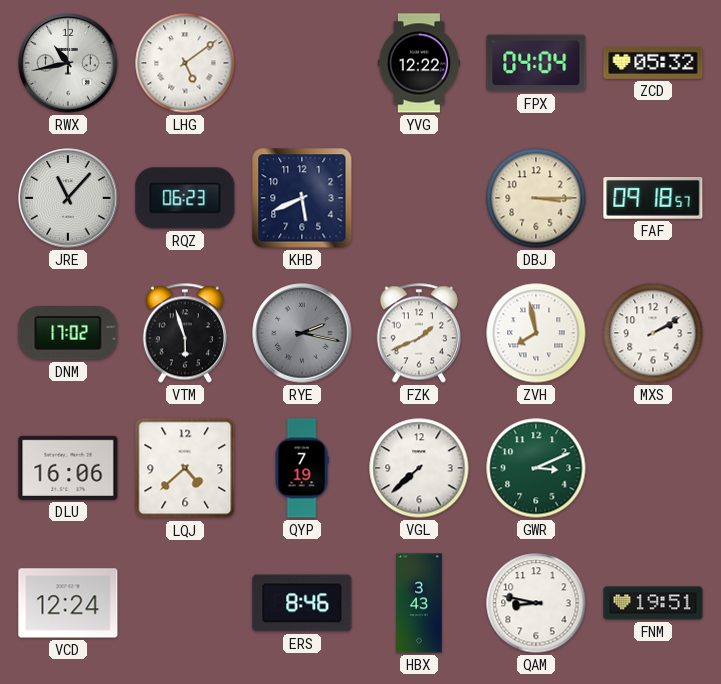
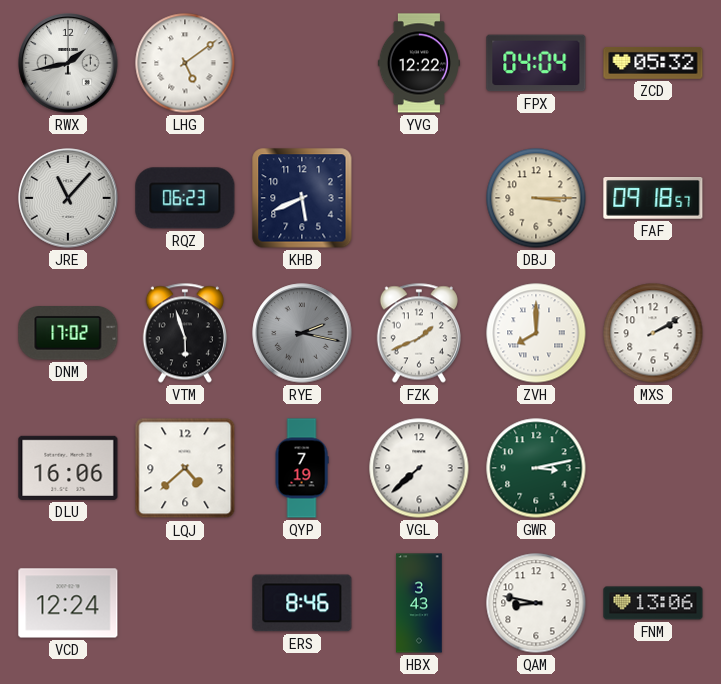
RWX: 10:43 -> 1:43 (68, 63)
ZVH: 7:58 -> 8:00 (536, 333)
GWR: 3:11 -> 3:13 (536, 468)
FNM: 19:51 -> 13:06 (653, 603)
